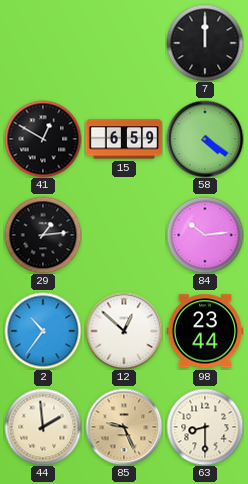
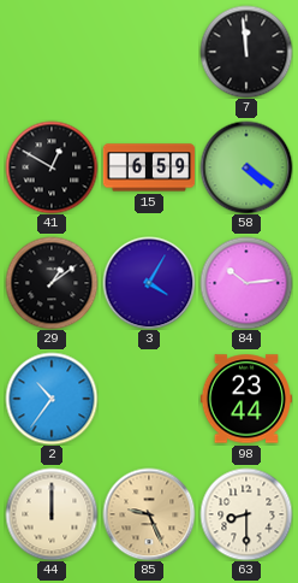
7: 12:00 -> 11:59 (246, 52)
29: 1:14 -> 1:09 (52, 283)
3: none -> 4:05 (149, 283)
12: 12:52 -> none (124, 331)
44: 1:59 -> 12:00 (52, 514)
